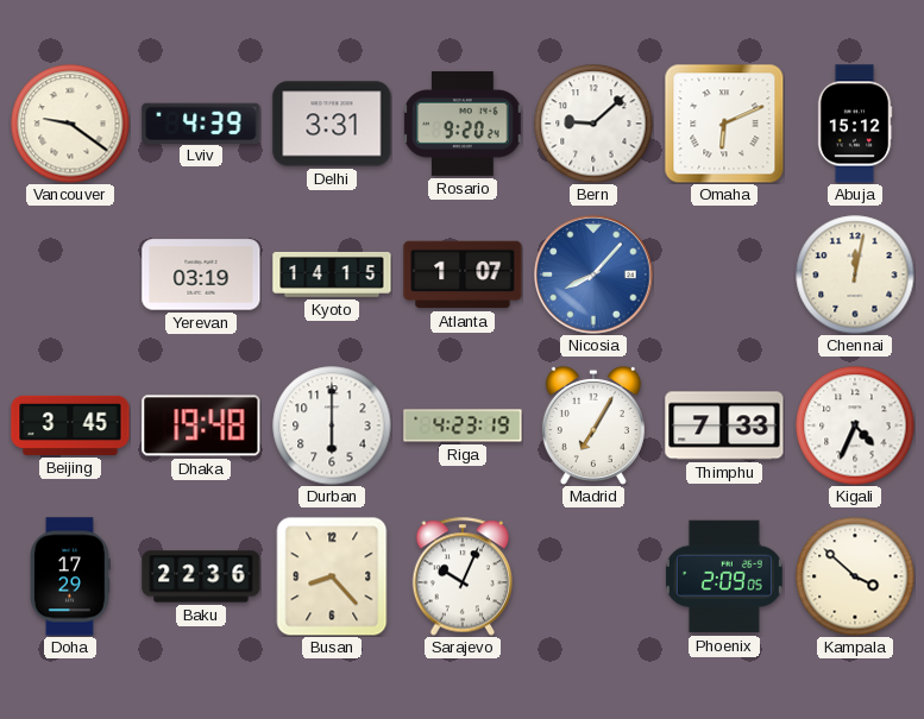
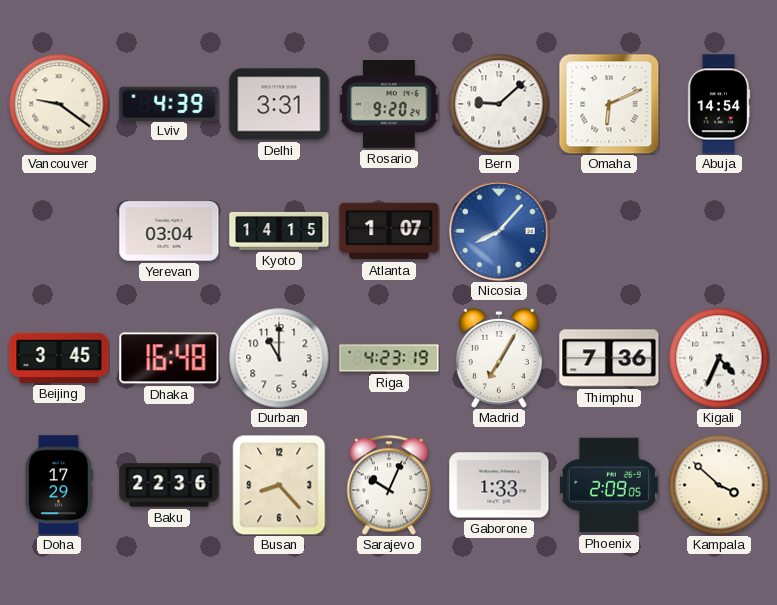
Abuja: 15:12 -> 14:54 (719, 104)
Yerevan: 03:19 -> 03:04 (169, 231)
Chennai: 12:02 -> none (855, 275)
Dhaka: 19:48 -> 16:48 (169, 358)
Durban: 6:00 -> 11:00 (279, 358)
Thimphu: 7:33 -> 7:36 (609, 358)
Gaborone: none -> 1:33 (499, 485)
